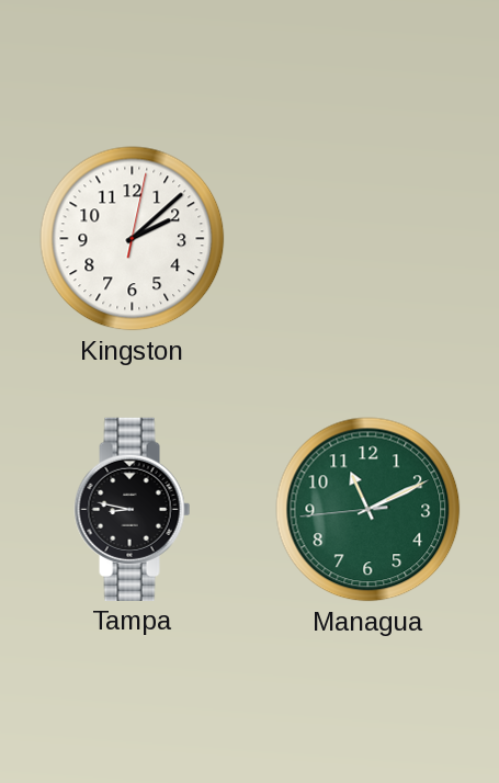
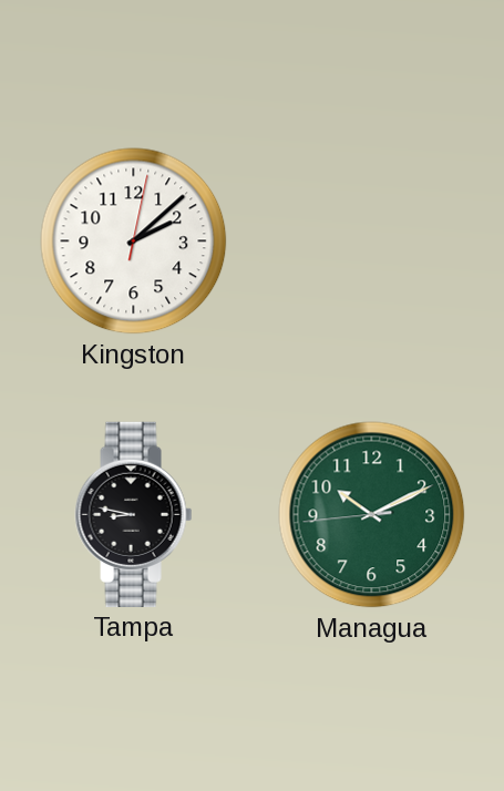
Managua: 11:10 -> 10:10 (372, 515)
